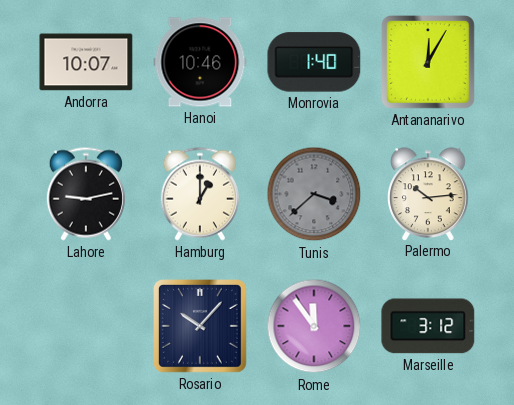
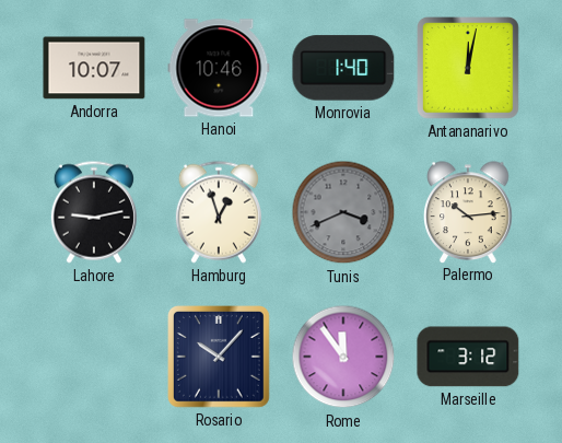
Antananarivo: 12:05 -> 12:02 (469, 69)
Hamburg: 1:00 -> 12:57 (219, 212)
Tunis: 3:38 -> 3:41 (343, 212)
